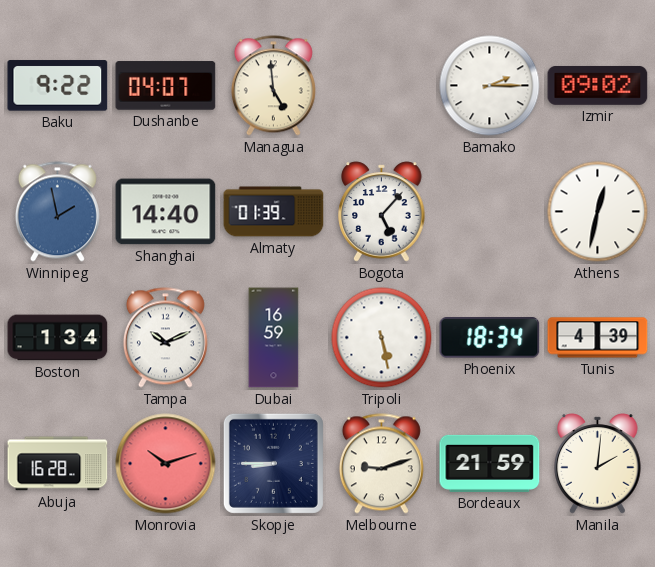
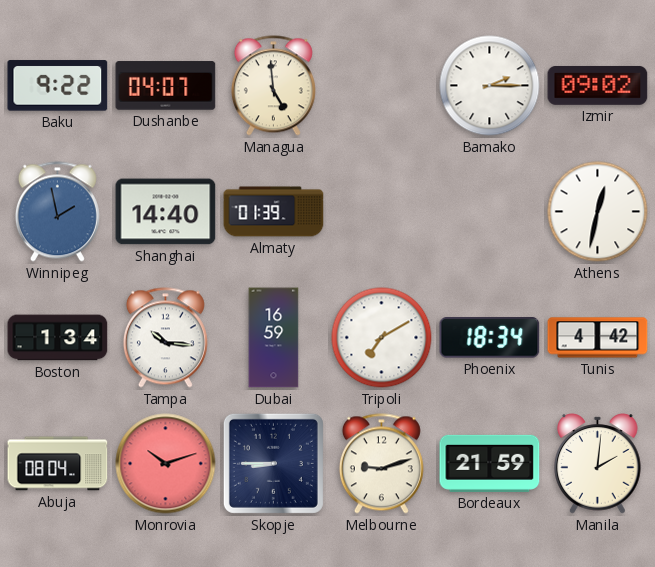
Bogota: 5:07 -> none (382, 212)
Tampa: 10:11 -> 10:16 (165, 338)
Tripoli: 5:28 -> 7:10 (382, 338)
Tunis: 4:39 -> 4:42 (598, 338)
Abuja: 16:28 -> 08:04 (58, 464)
